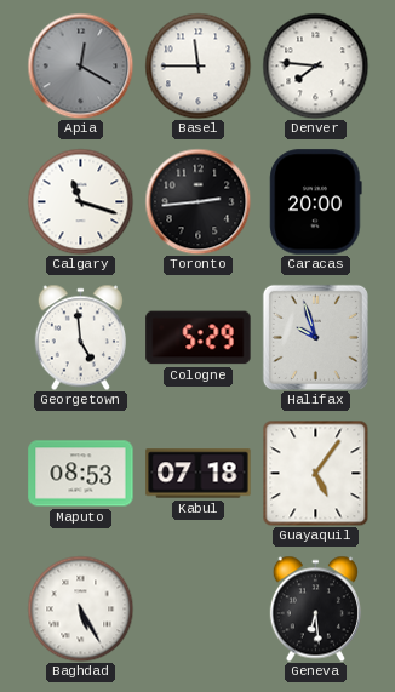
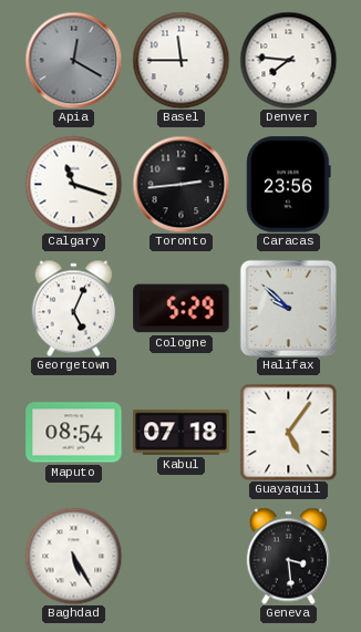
Caracas: 20:00 -> 23:56 (289, 185)
Georgetown: 4:59 -> 5:04 (73, 308)
Halifax: 9:57 -> 9:52 (288, 308)
Maputo: 08:53 -> 08:54 (74, 433)
Geneva: 6:29 -> 3:29 (288, 556)
